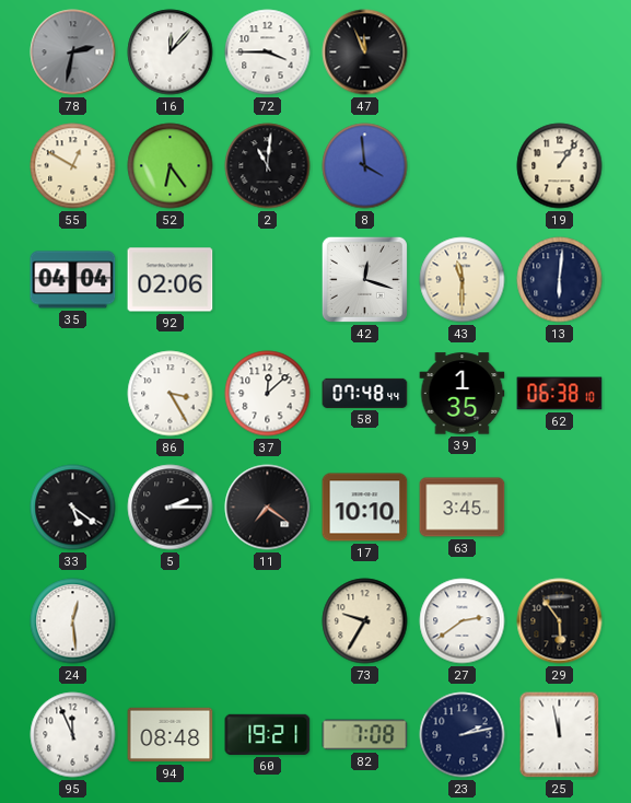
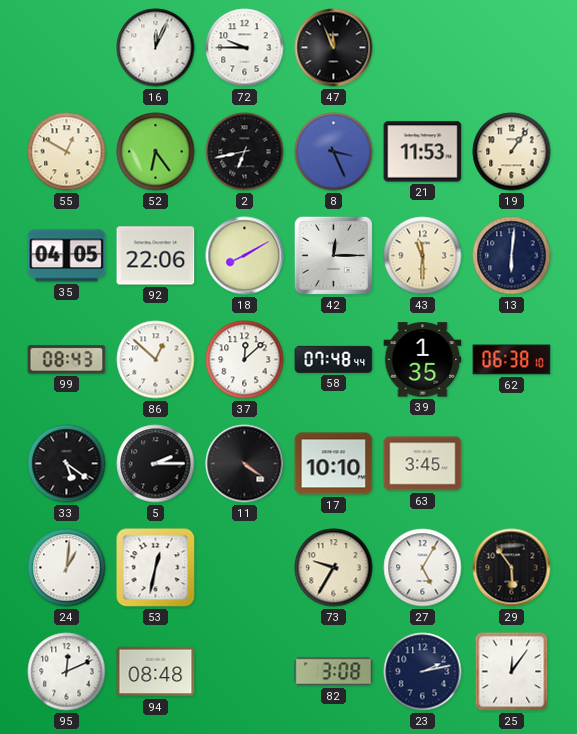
78: 2:32 -> none (73, 53)
16: 12:07 -> 12:04 (156, 48)
72: 3:45 -> 9:45 (245, 48)
2: 11:01 -> 6:43 (245, 152)
8: 3:59 -> 3:26 (334, 152)
21: none -> 11:53 (423, 152)
35: 04:04 -> 04:05 (67, 256)
92: 02:06 -> 22:06 (156, 256)
18: none -> 8:10 (245, 256)
42: 12:18 -> 12:15 (333, 255)
99: none -> 08:43 (67, 360)
86: 3:25 -> 12:52 (156, 360)
11: 7:21 -> 4:21 (245, 464)
24: 12:29 -> 1:01 (67, 568)
53: none -> 12:32 (156, 568)
27: 2:39 -> 5:05 (423, 568)
95: 11:56 -> 12:11 (67, 672)
60: 19:21 -> none (268, 734)
82: 7:08 -> 3:08 (334, 672)
25: 11:58 -> 12:06 (512, 672)
